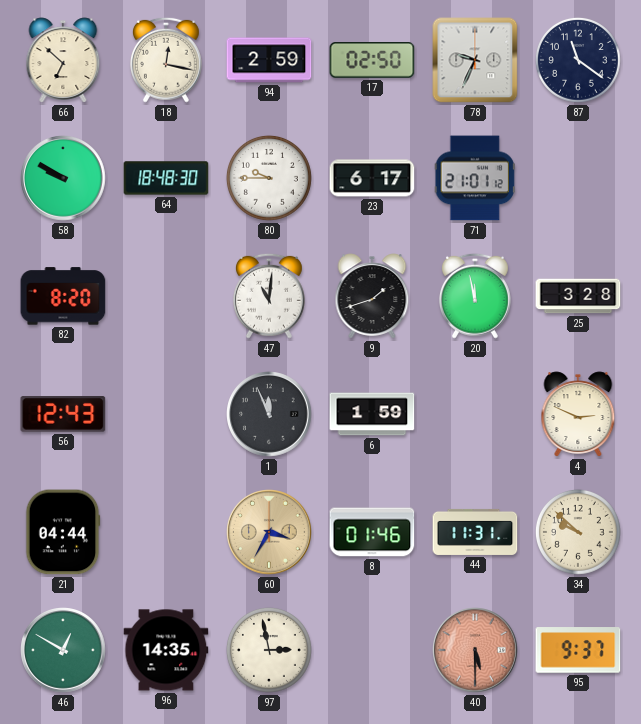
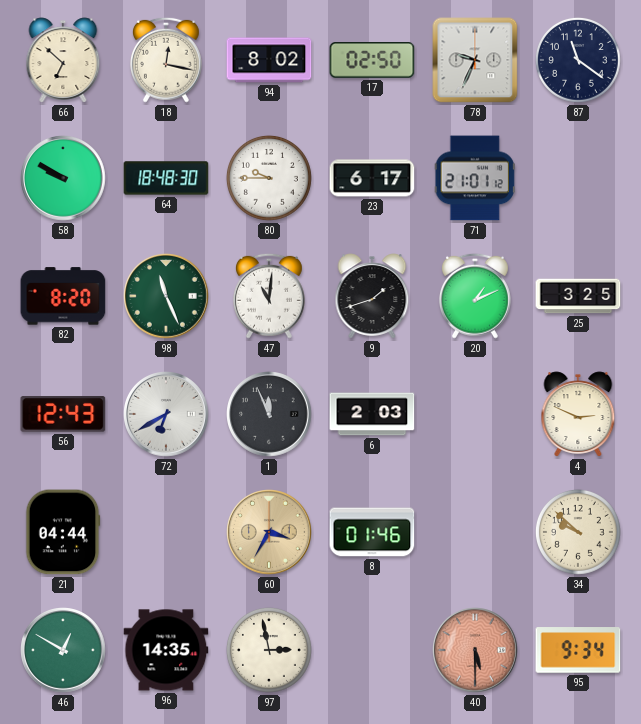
94: 2:59 -> 8:02 (269, 60)
98: none -> 11:26 (166, 296)
20: 11:58 -> 1:11 (475, 296)
25: 3:28 -> 3:25 (578, 296)
72: none -> 6:40 (166, 414)
6: 1:59 -> 2:03 (372, 414)
44: 11:31 -> none (475, 532)
95: 9:37 -> 9:34 (578, 650)
